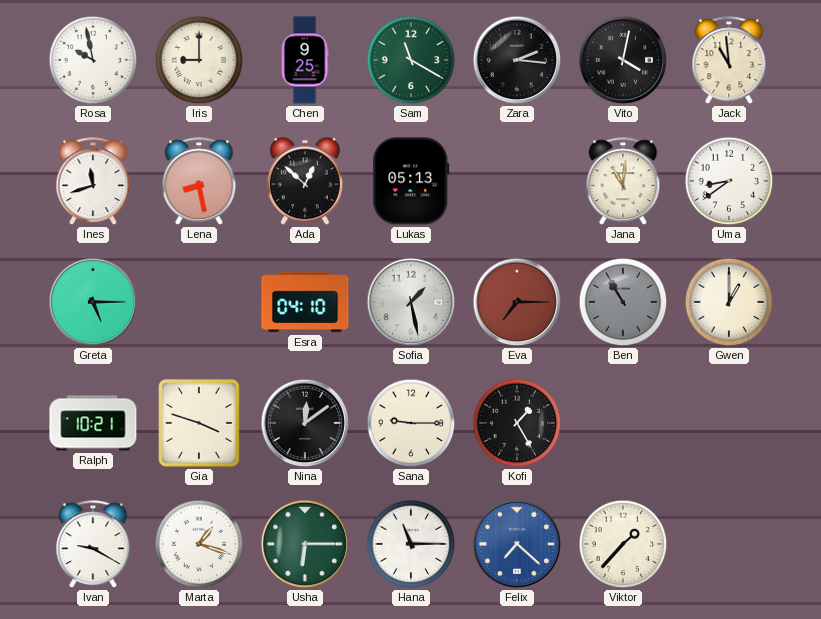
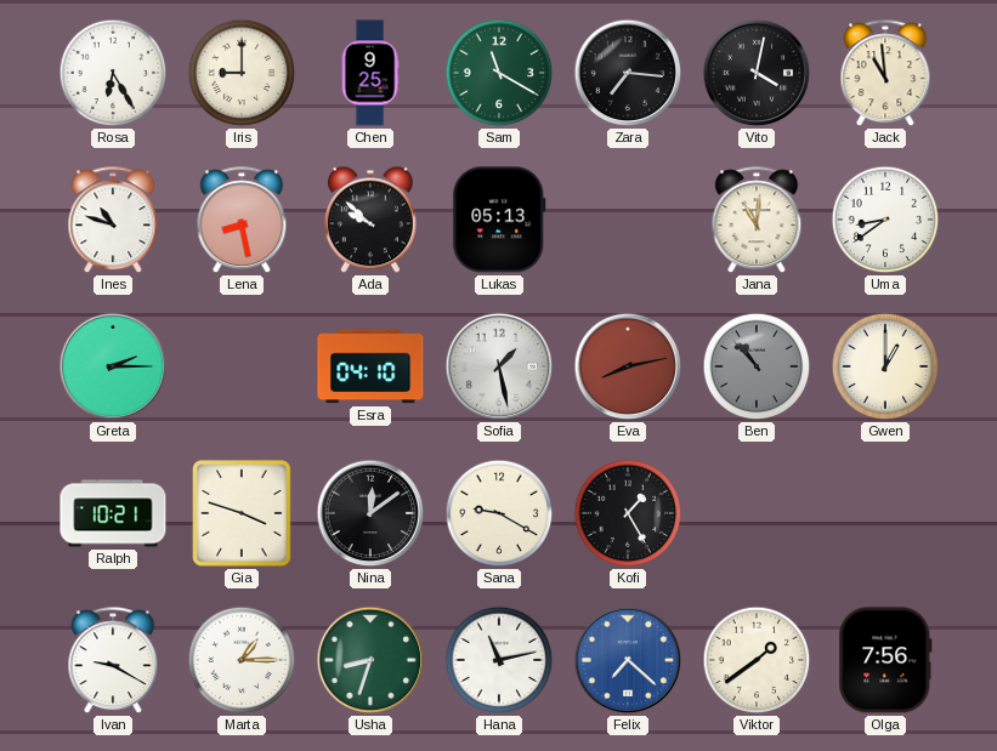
Rosa: 9:58 -> 6:25 (113, 73)
Zara: 2:16 -> 7:16 (628, 73)
Ines: 11:42 -> 10:48 (113, 221)
Ada: 12:52 -> 9:52 (370, 220)
Greta: 5:15 -> 2:15 (113, 366)
Eva: 7:15 -> 8:13 (628, 366)
Ben: 10:55 -> 10:53 (757, 366)
Sana: 9:15 -> 9:20 (499, 513)
Marta: 1:18 -> 1:15 (242, 660)
Usha: 6:15 -> 8:33 (370, 660)
Hana: 11:15 -> 11:13 (499, 660)
Viktor: 1:37 -> 1:39 (757, 660)
Olga: none -> 7:56 (885, 660)
